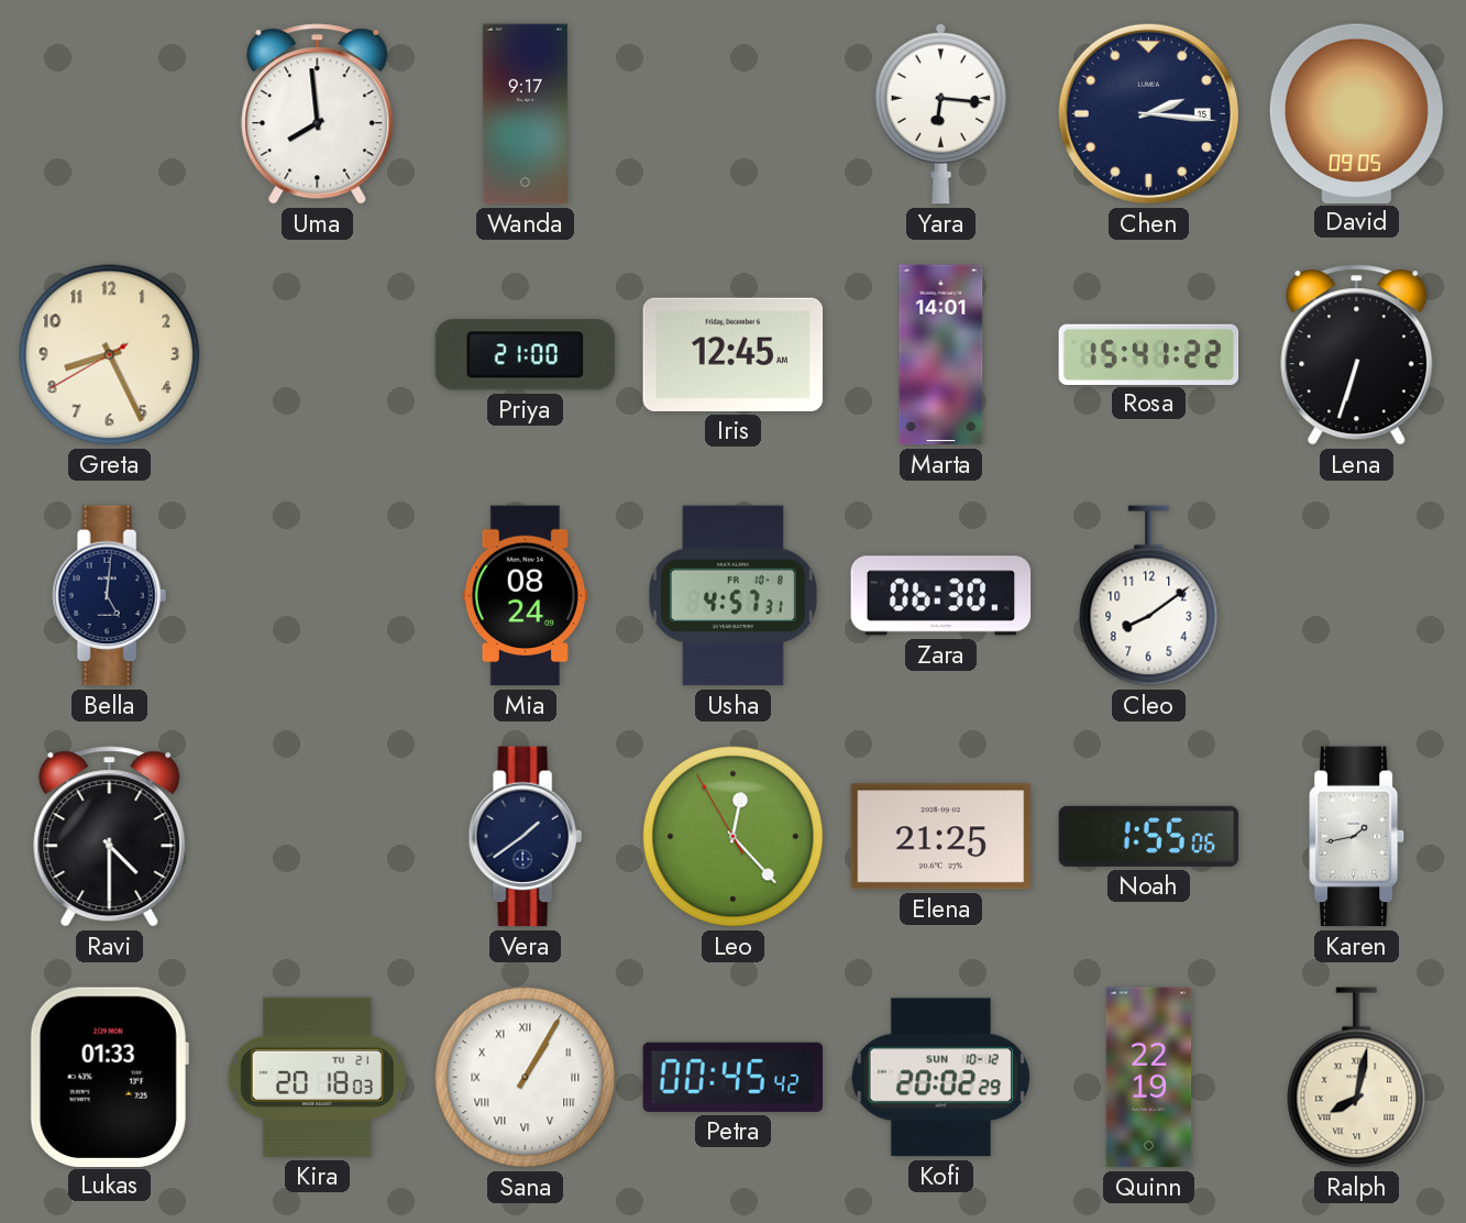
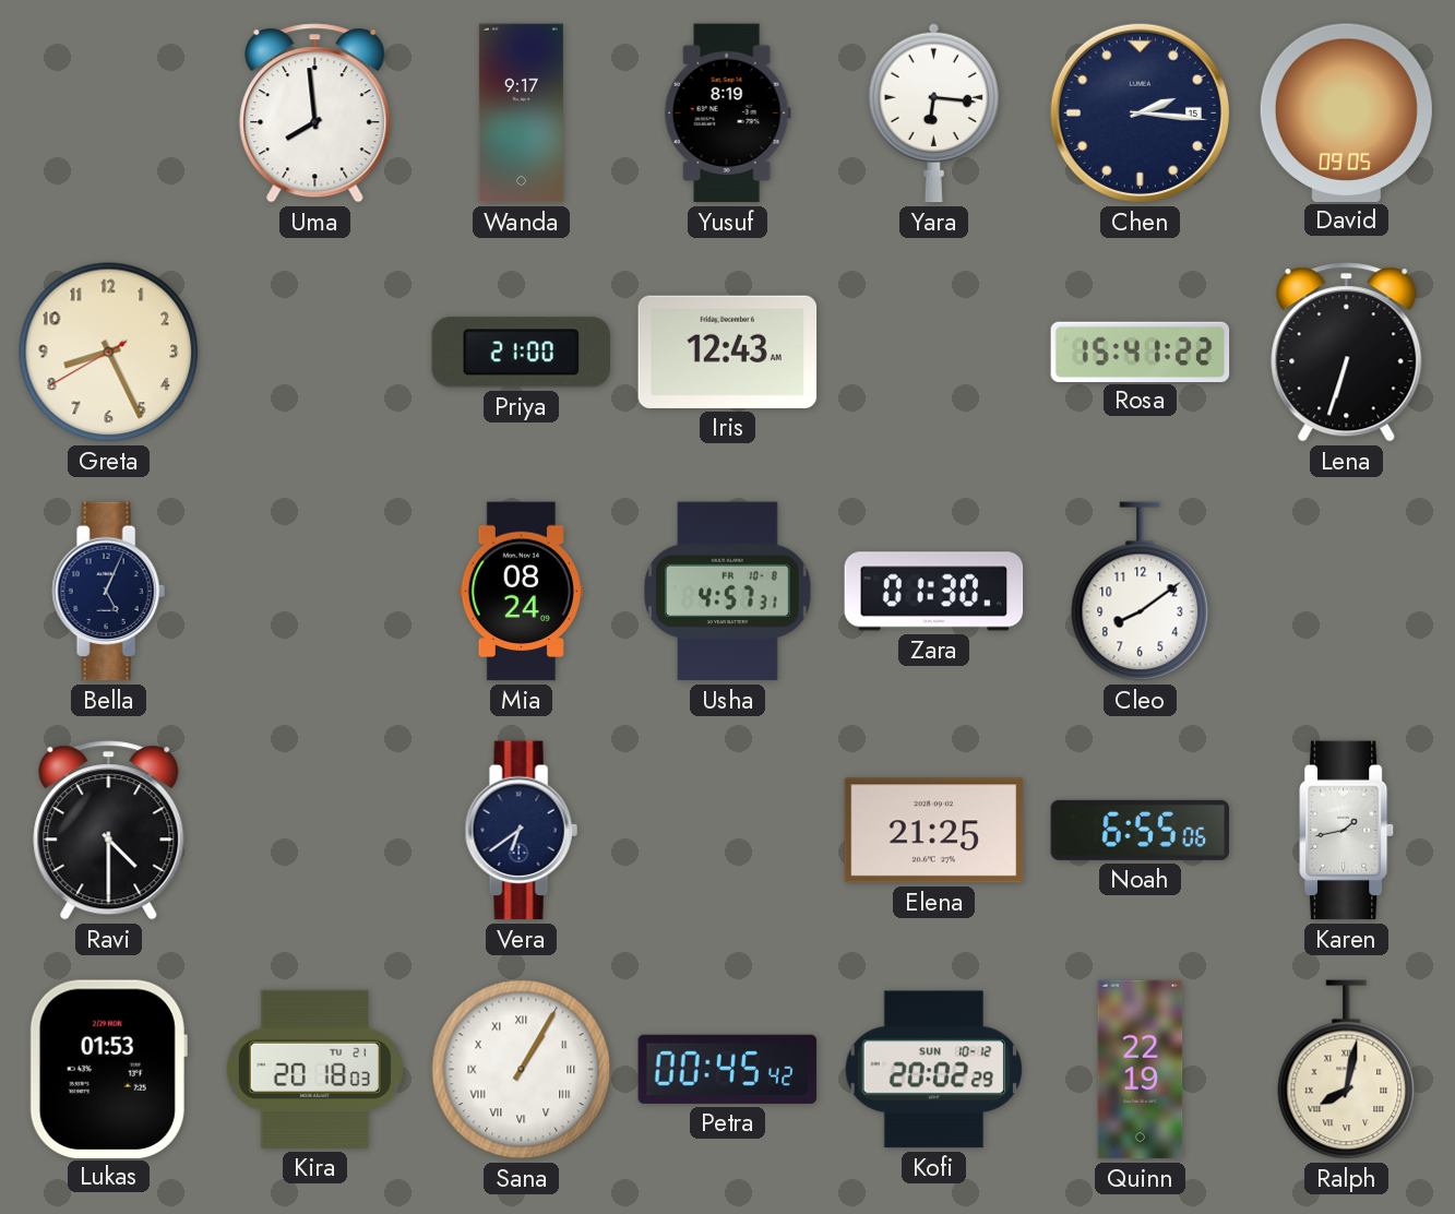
Yusuf: none -> 8:19 (727, 114)
Iris: 12:45 -> 12:43 (728, 352)
Marta: 14:01 -> none (941, 355)
Bella: 5:01 -> 5:04 (108, 592)
Zara: 06:30 -> 01:30 (934, 592)
Vera: 1:39 -> 6:39 (521, 831)
Leo: 12:22 -> none (734, 837)
Noah: 1:55 -> 6:55 (1141, 830)
Lukas: 01:33 -> 01:53 (108, 1069)
